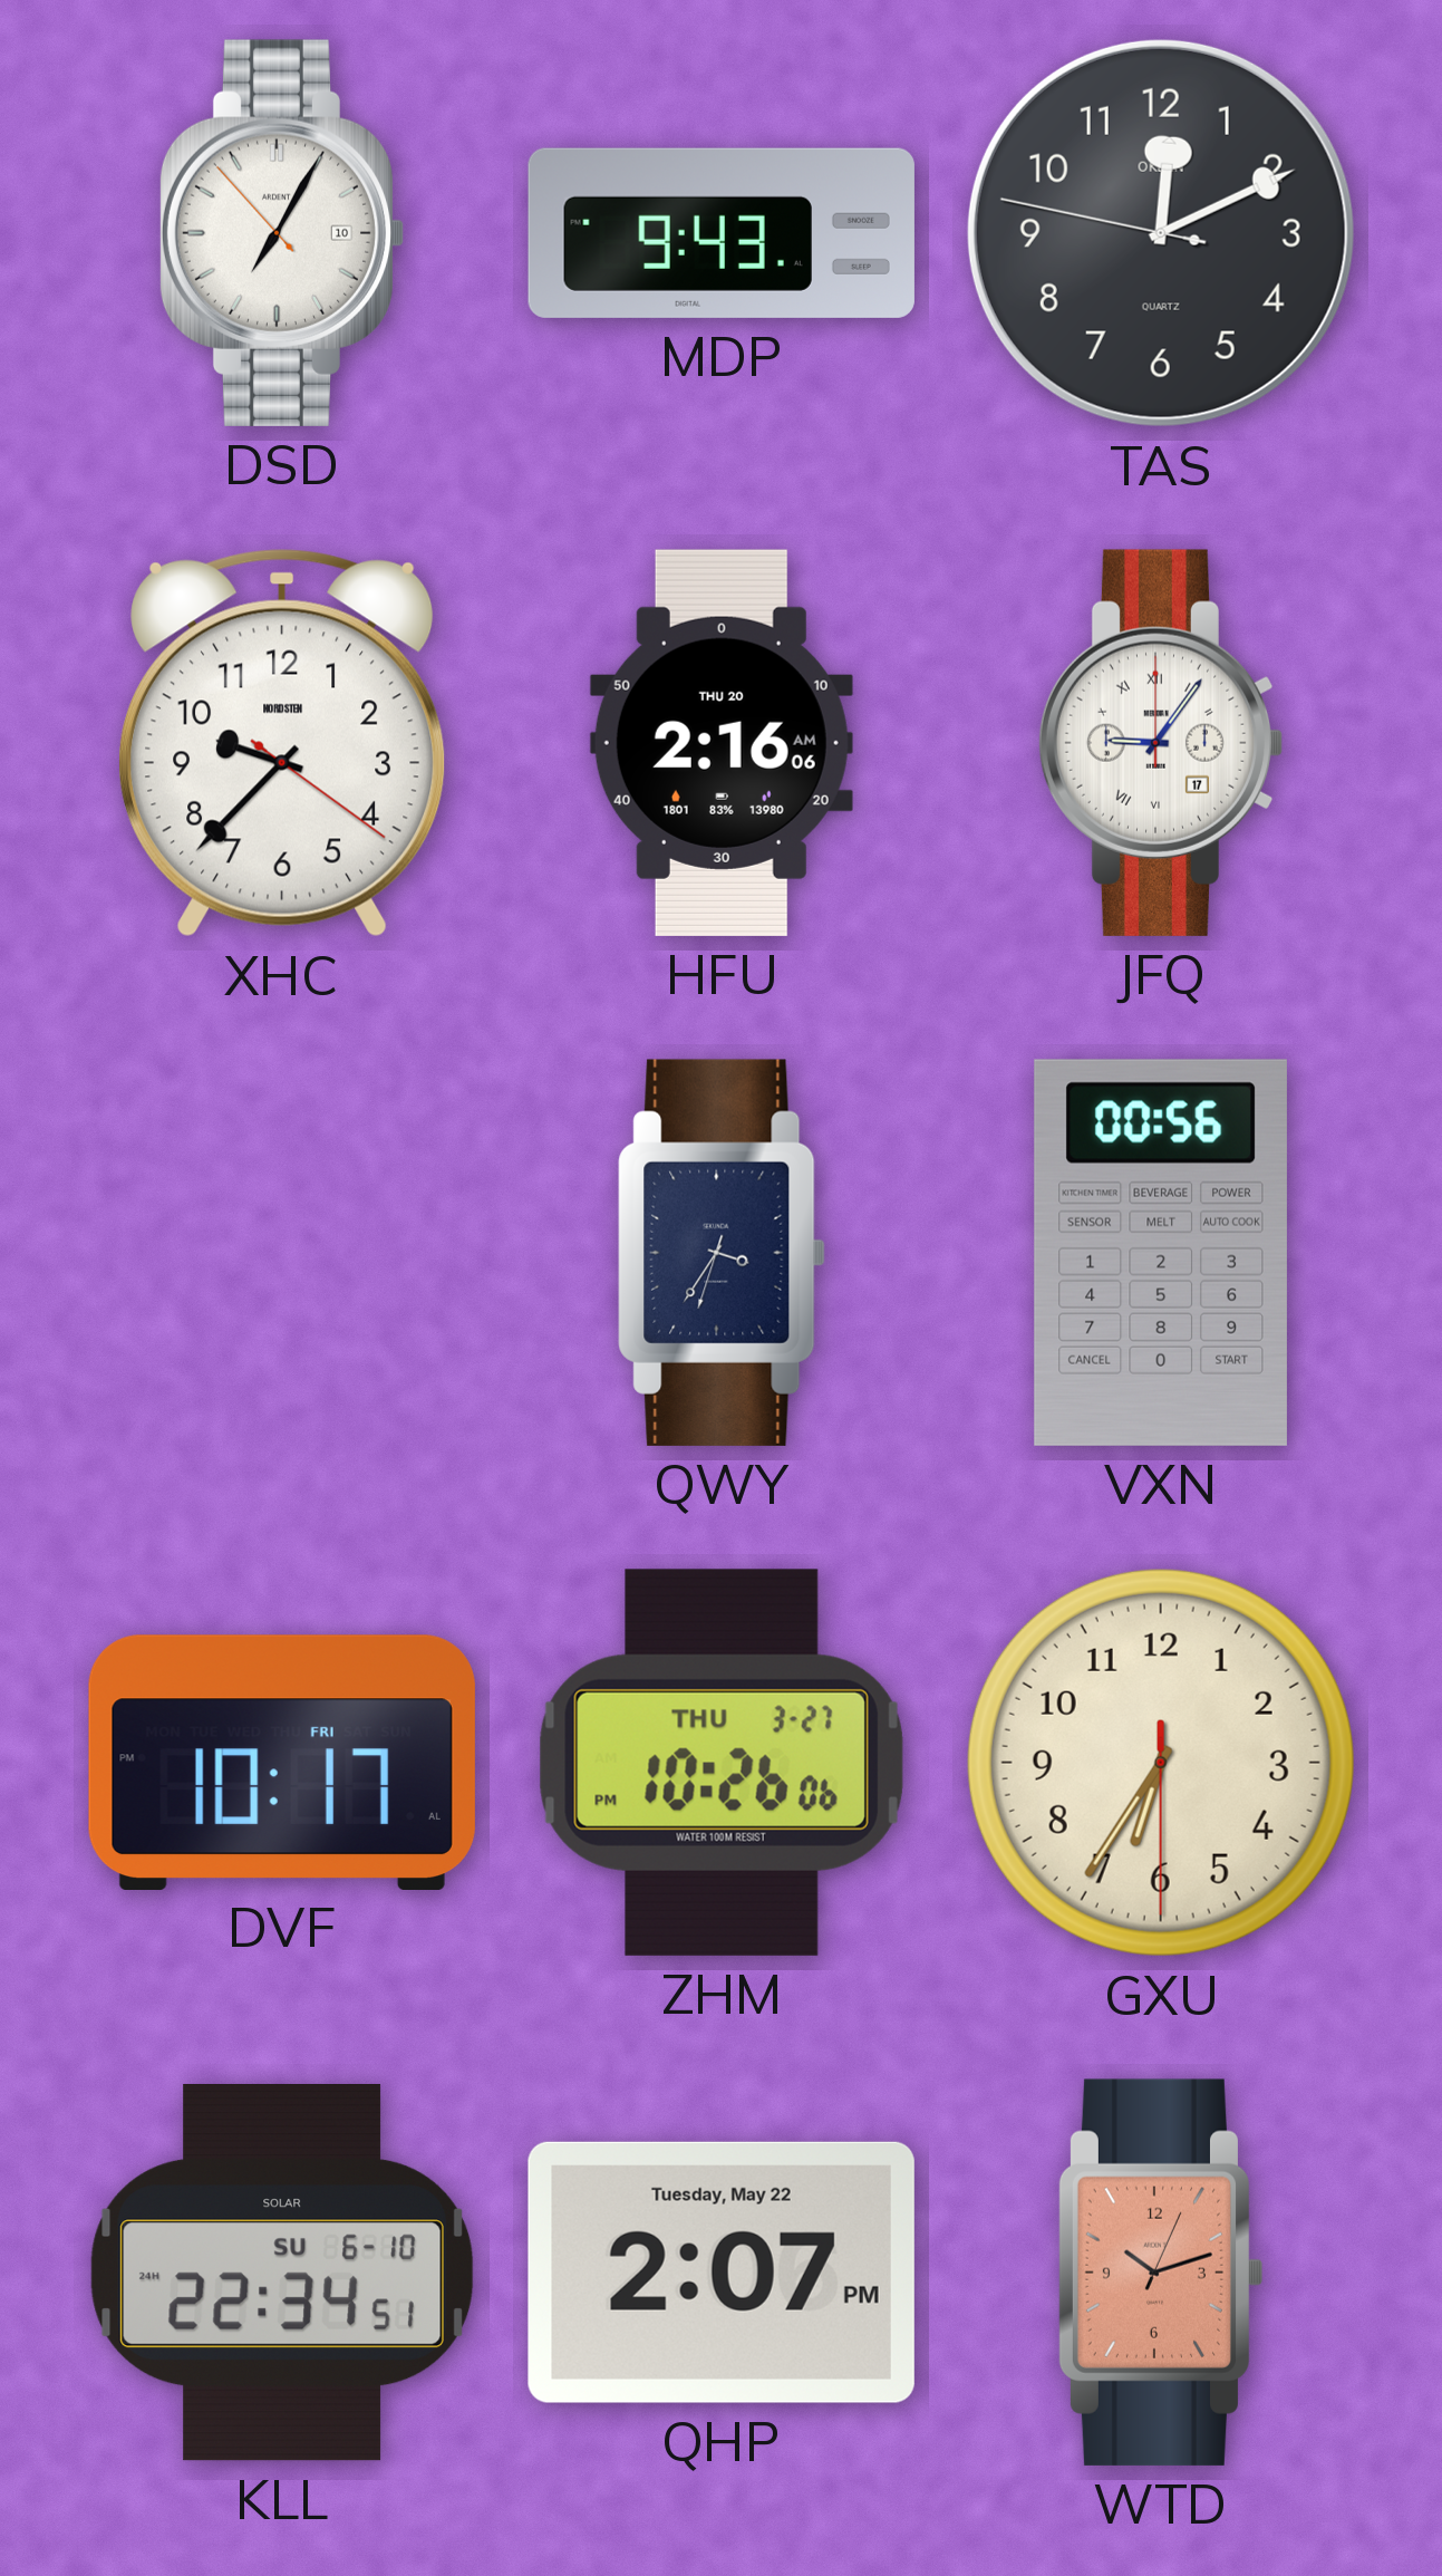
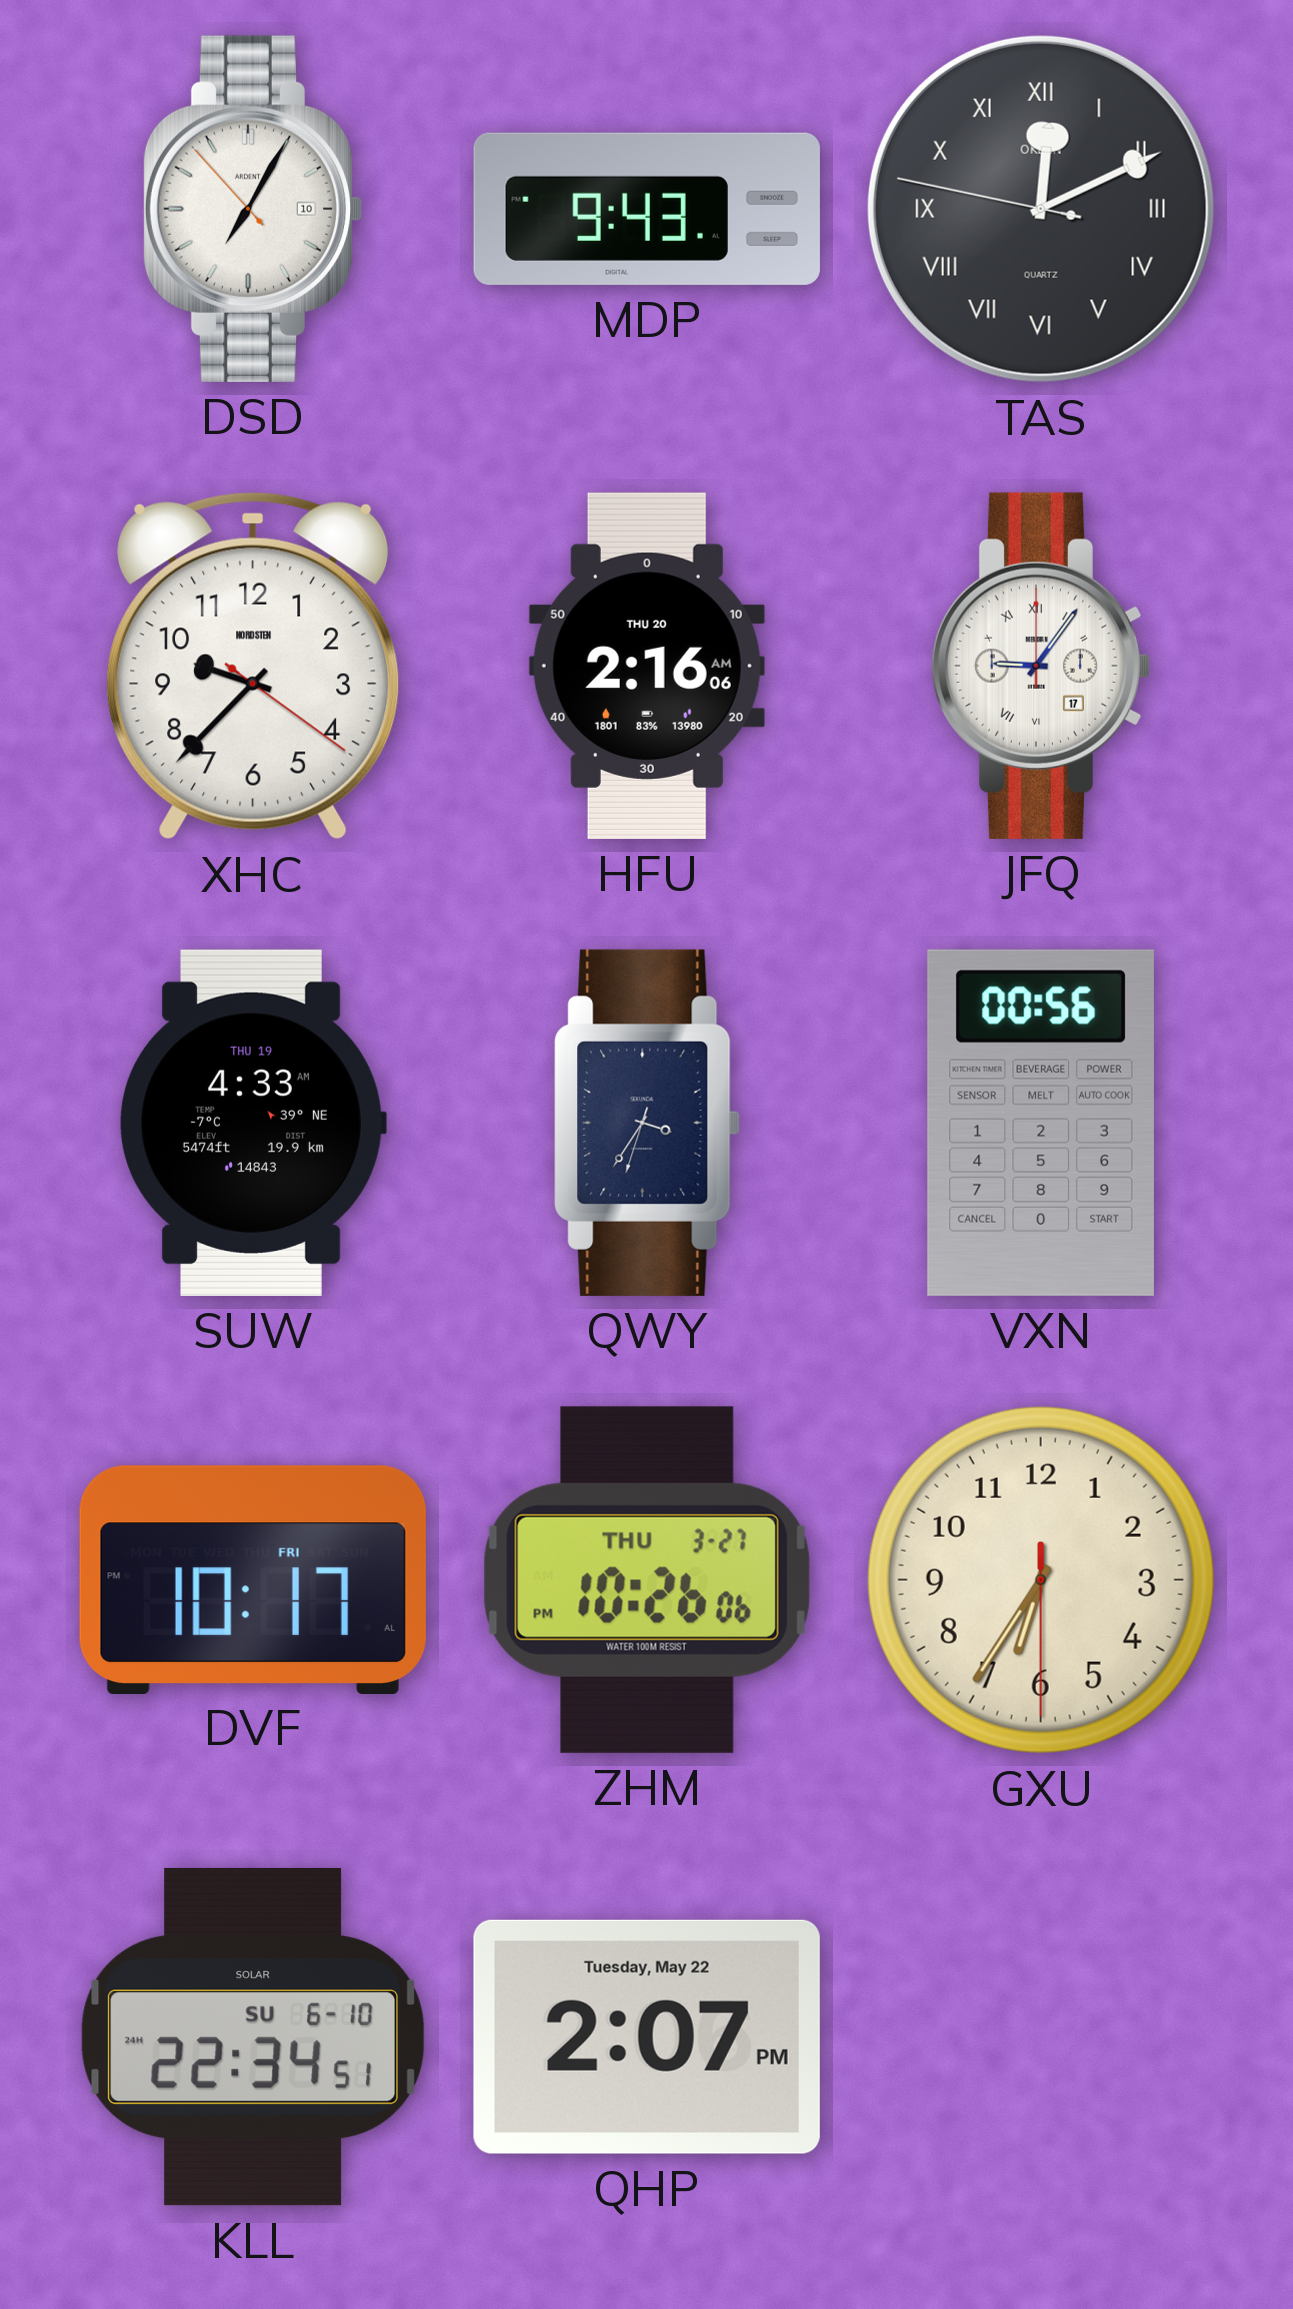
TAS numerals: Arabic -> Roman (1041, 209)
SUW: none -> 4:33 (253, 1123)
WTD: 10:12 -> none (1160, 2273)
